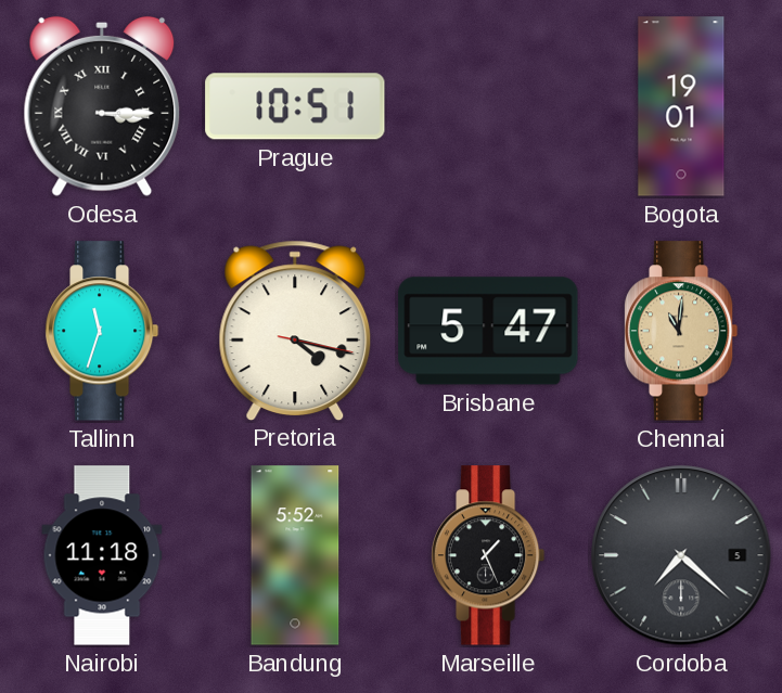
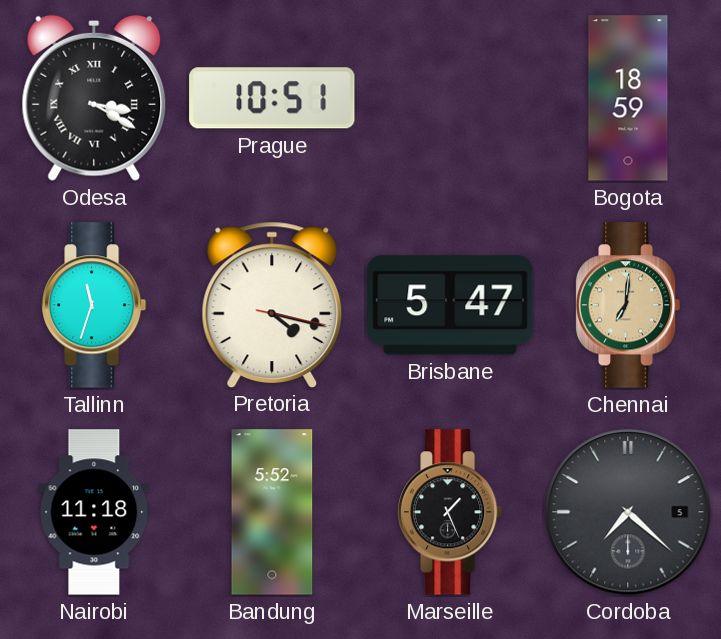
Odesa: 3:15 -> 3:20 (94, 98)
Bogota: 19:01 -> 18:59 (628, 98)
Chennai: 11:01 -> 7:01 (628, 305)
